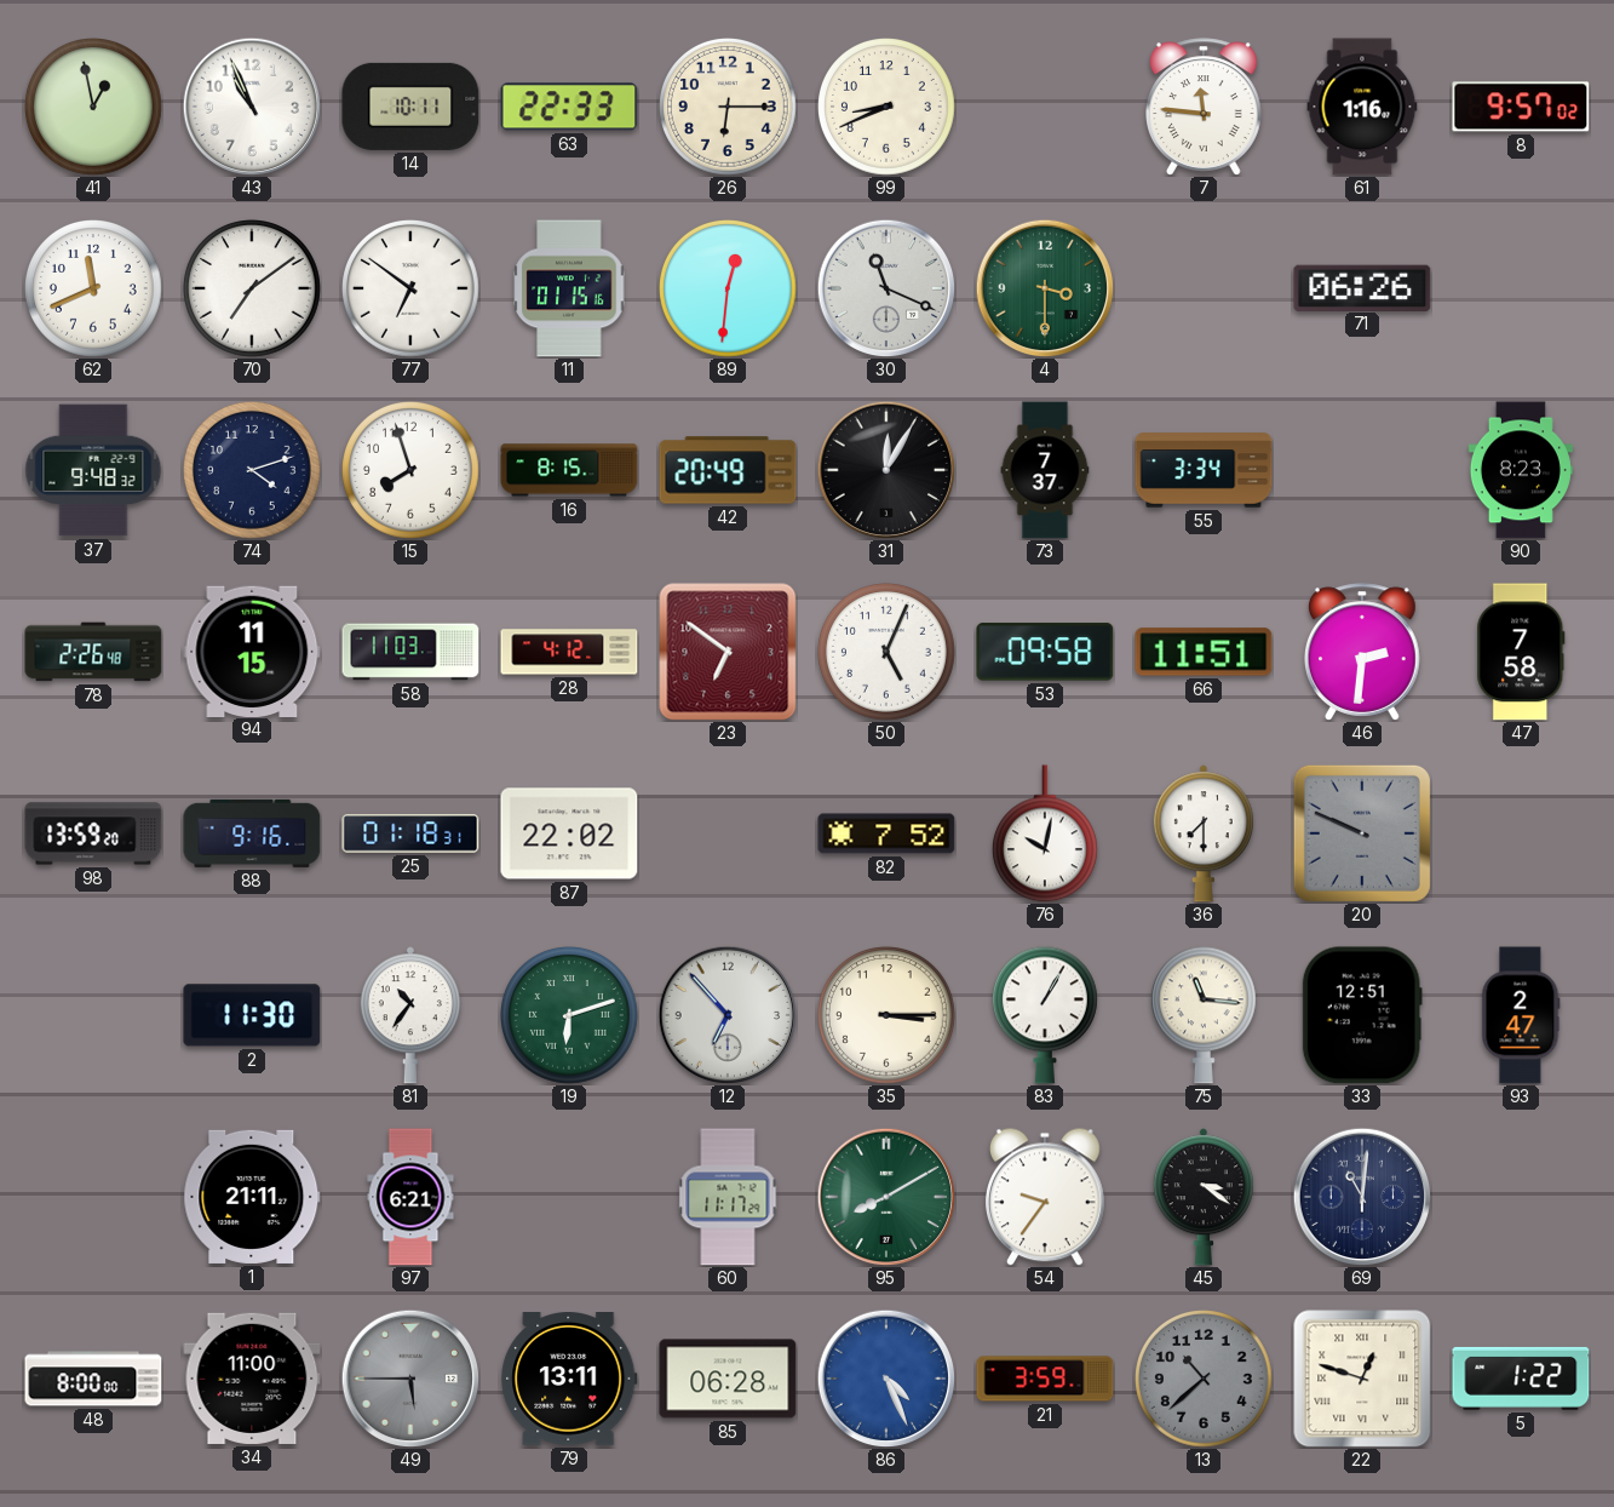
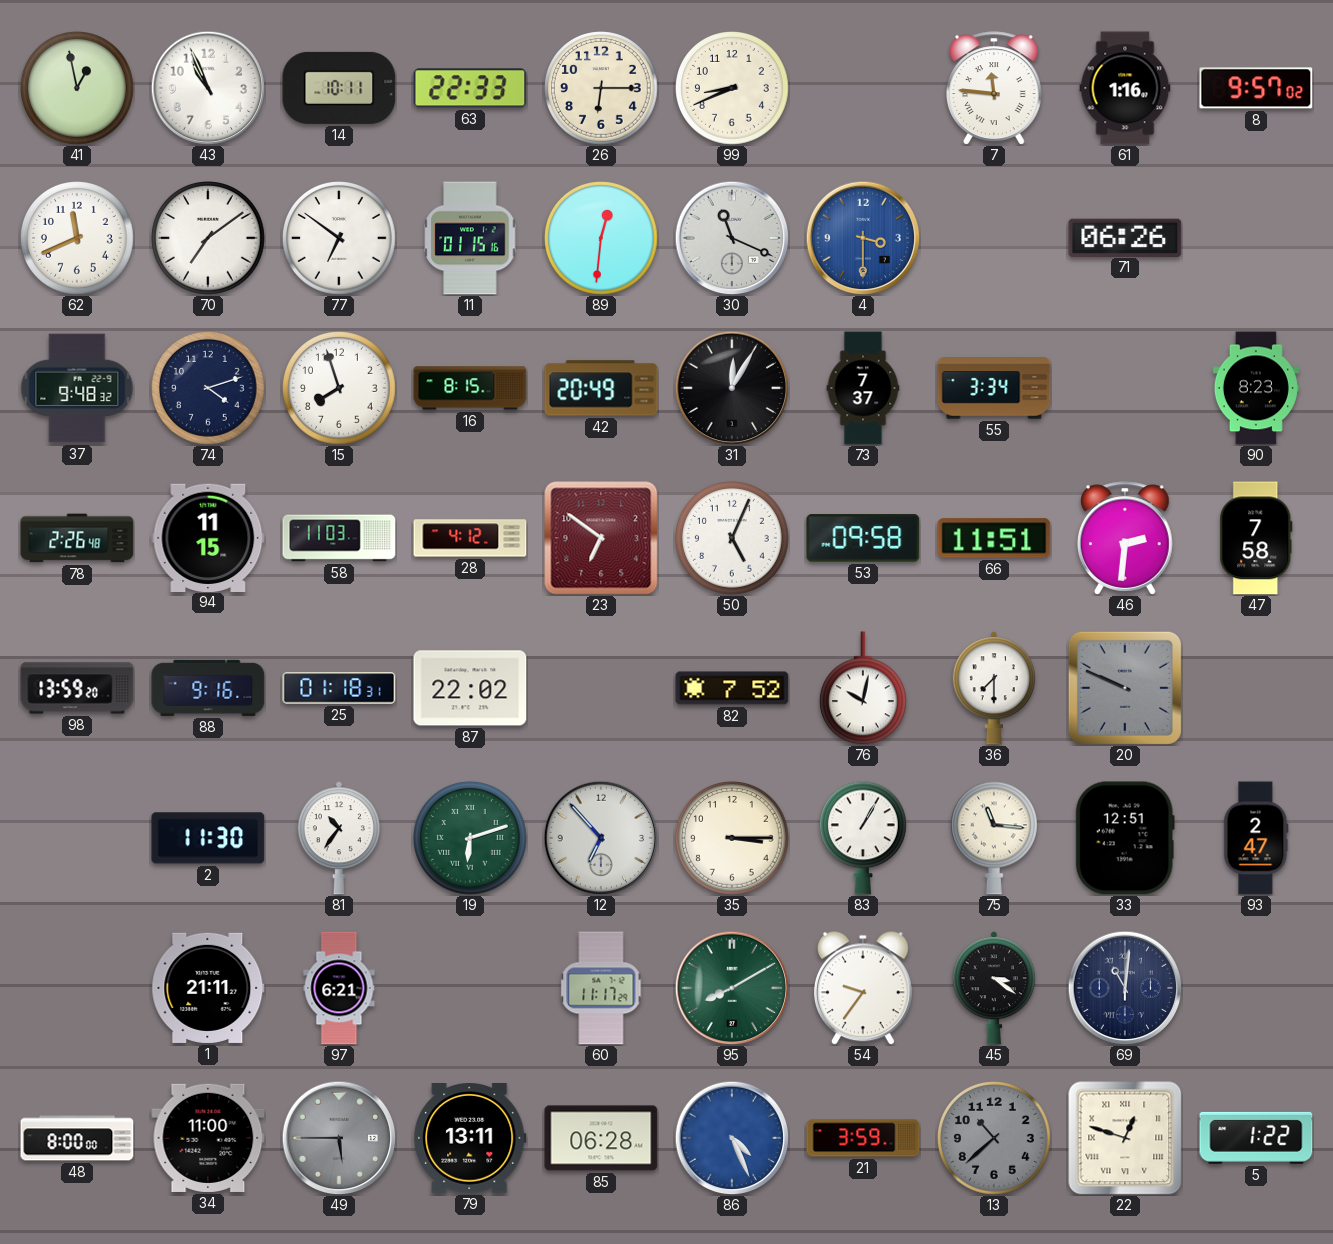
4 dial: green -> blue (863, 238)
